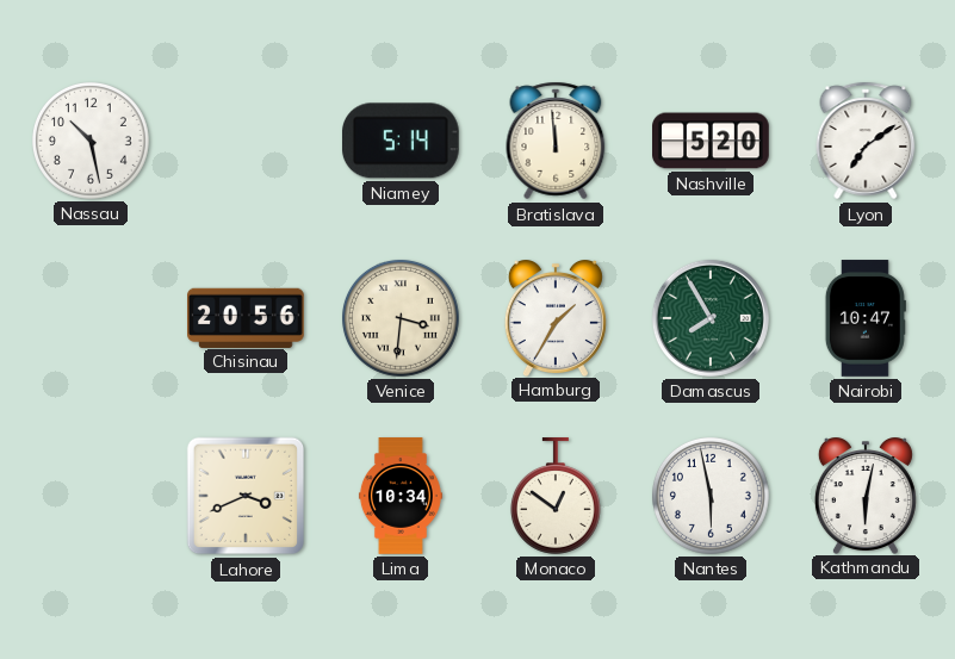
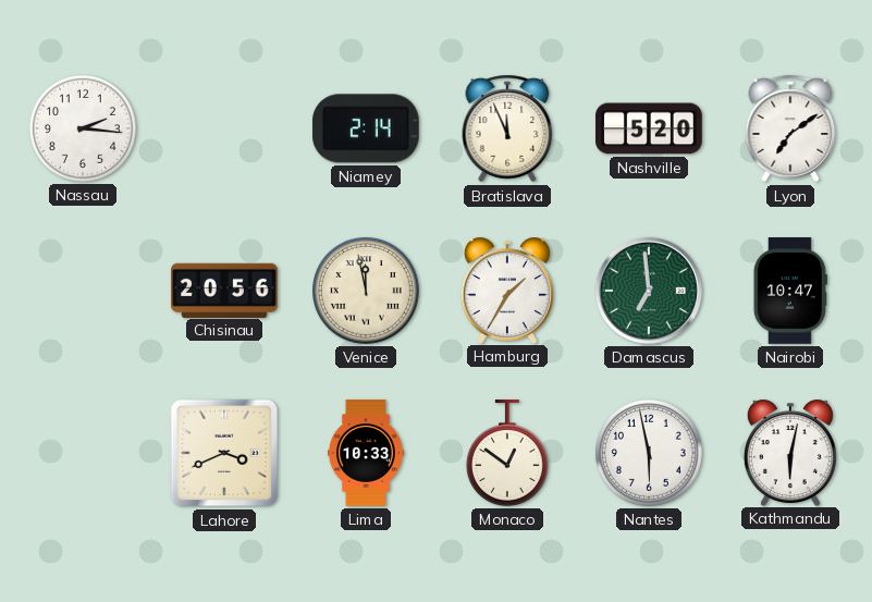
Nassau: 10:28 -> 2:16 (83, 128)
Niamey: 5:14 -> 2:14 (366, 128)
Bratislava: 11:59 -> 11:56 (507, 128)
Venice: 3:31 -> 11:58 (366, 291)
Damascus: 7:55 -> 6:59 (649, 291)
Lima: 10:34 -> 10:33 (366, 453)
